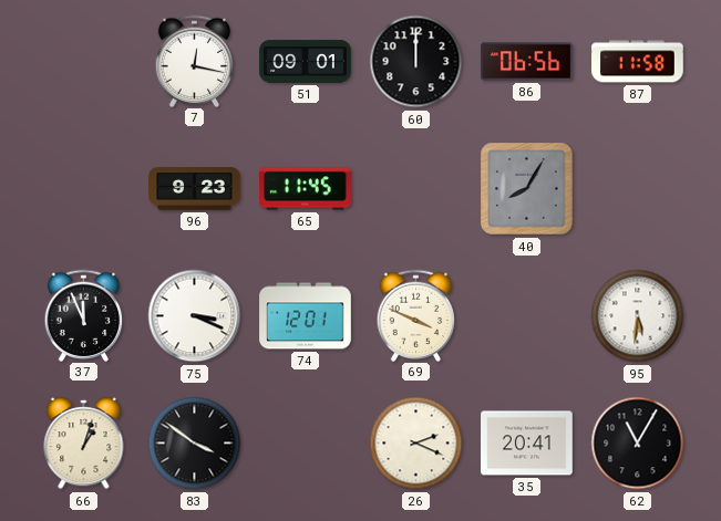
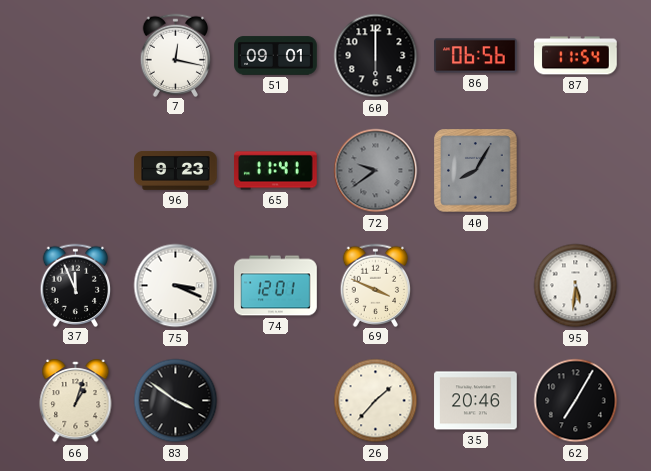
60: 12:00 -> 6:00 (376, 56)
87: 11:58 -> 11:54 (576, 56)
65: 11:45 -> 11:41 (276, 171)
72: none -> 9:39 (376, 171)
26: 2:19 -> 1:37 (376, 401)
35: 20:41 -> 20:46 (476, 401)
62: 11:05 -> 7:05 (576, 401)
